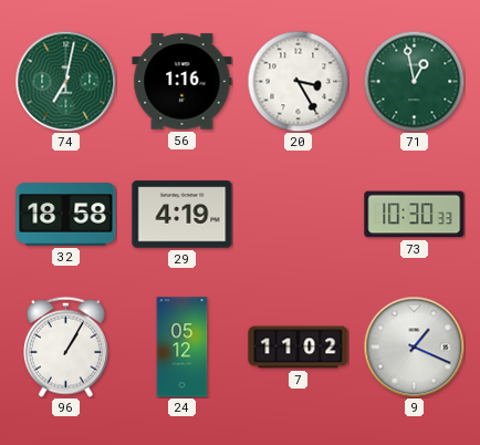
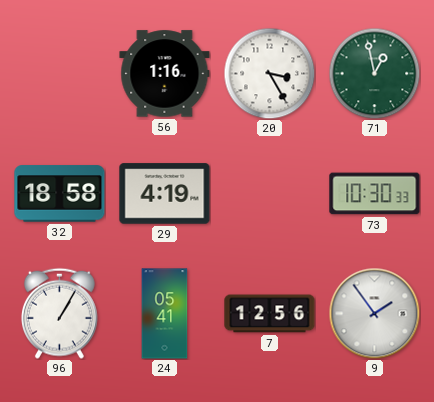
74: 7:02 -> none (65, 81)
24: 05:12 -> 05:41 (165, 314)
7: 11:02 -> 12:56 (270, 314)
9: 1:19 -> 1:54 (374, 313)
